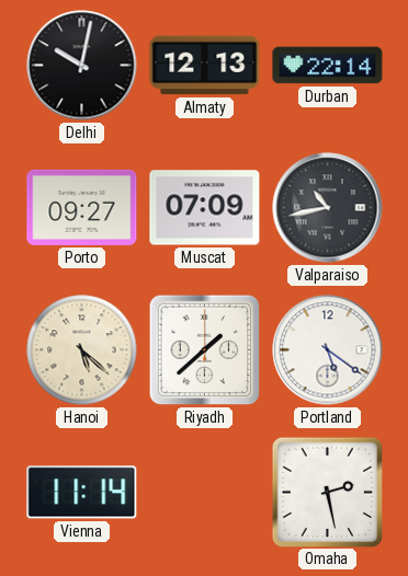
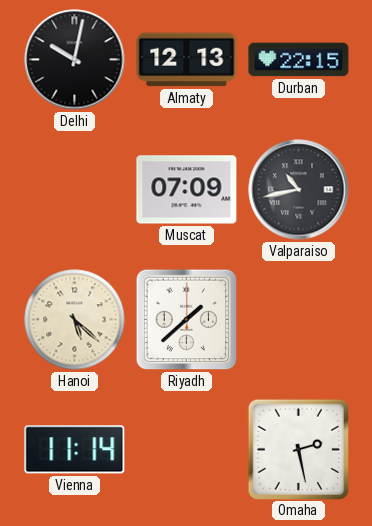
Durban: 22:14 -> 22:15 (299, 60)
Porto: 09:27 -> none (82, 207)
Portland: 5:21 -> none (328, 350)
